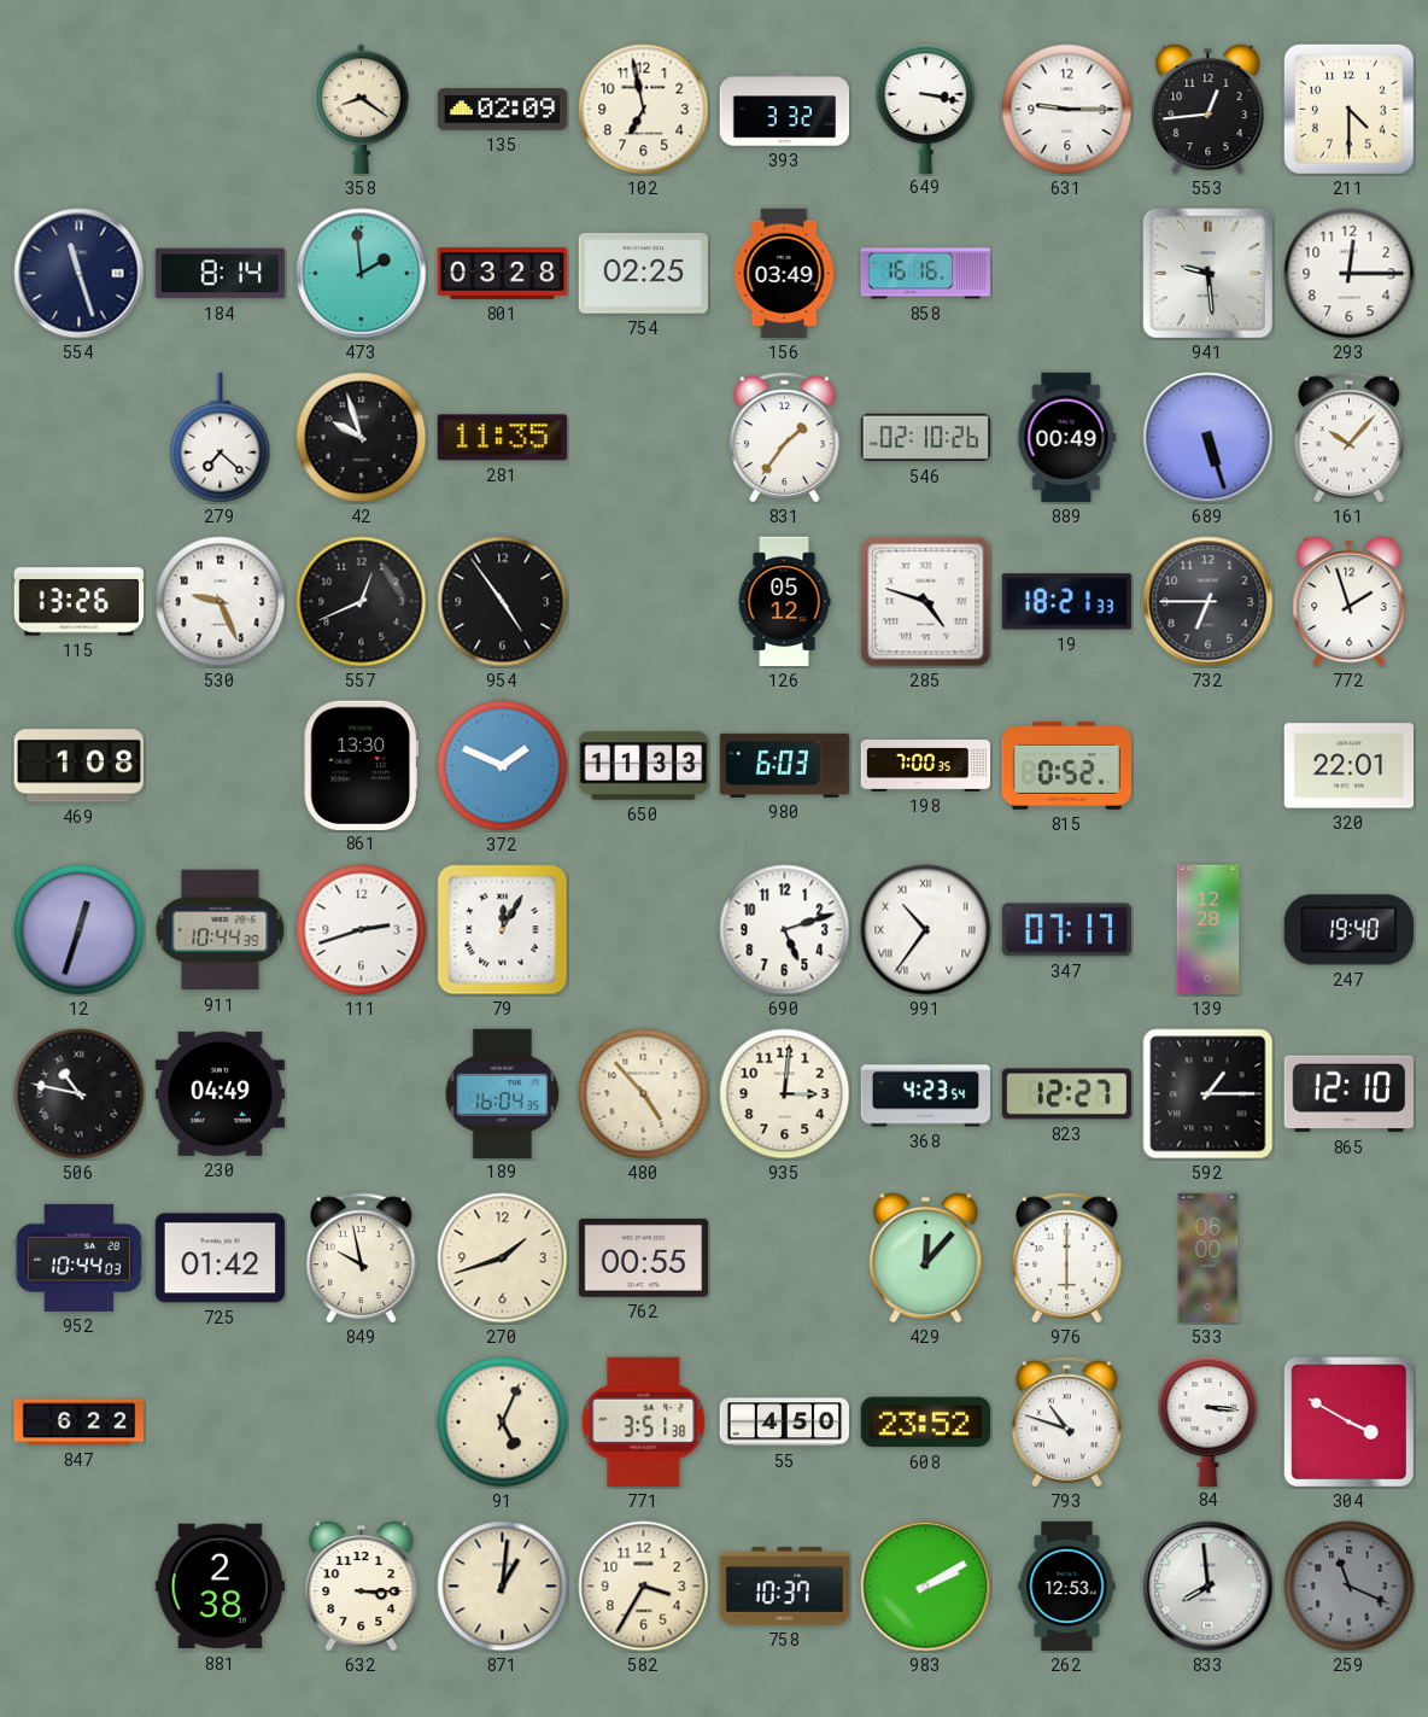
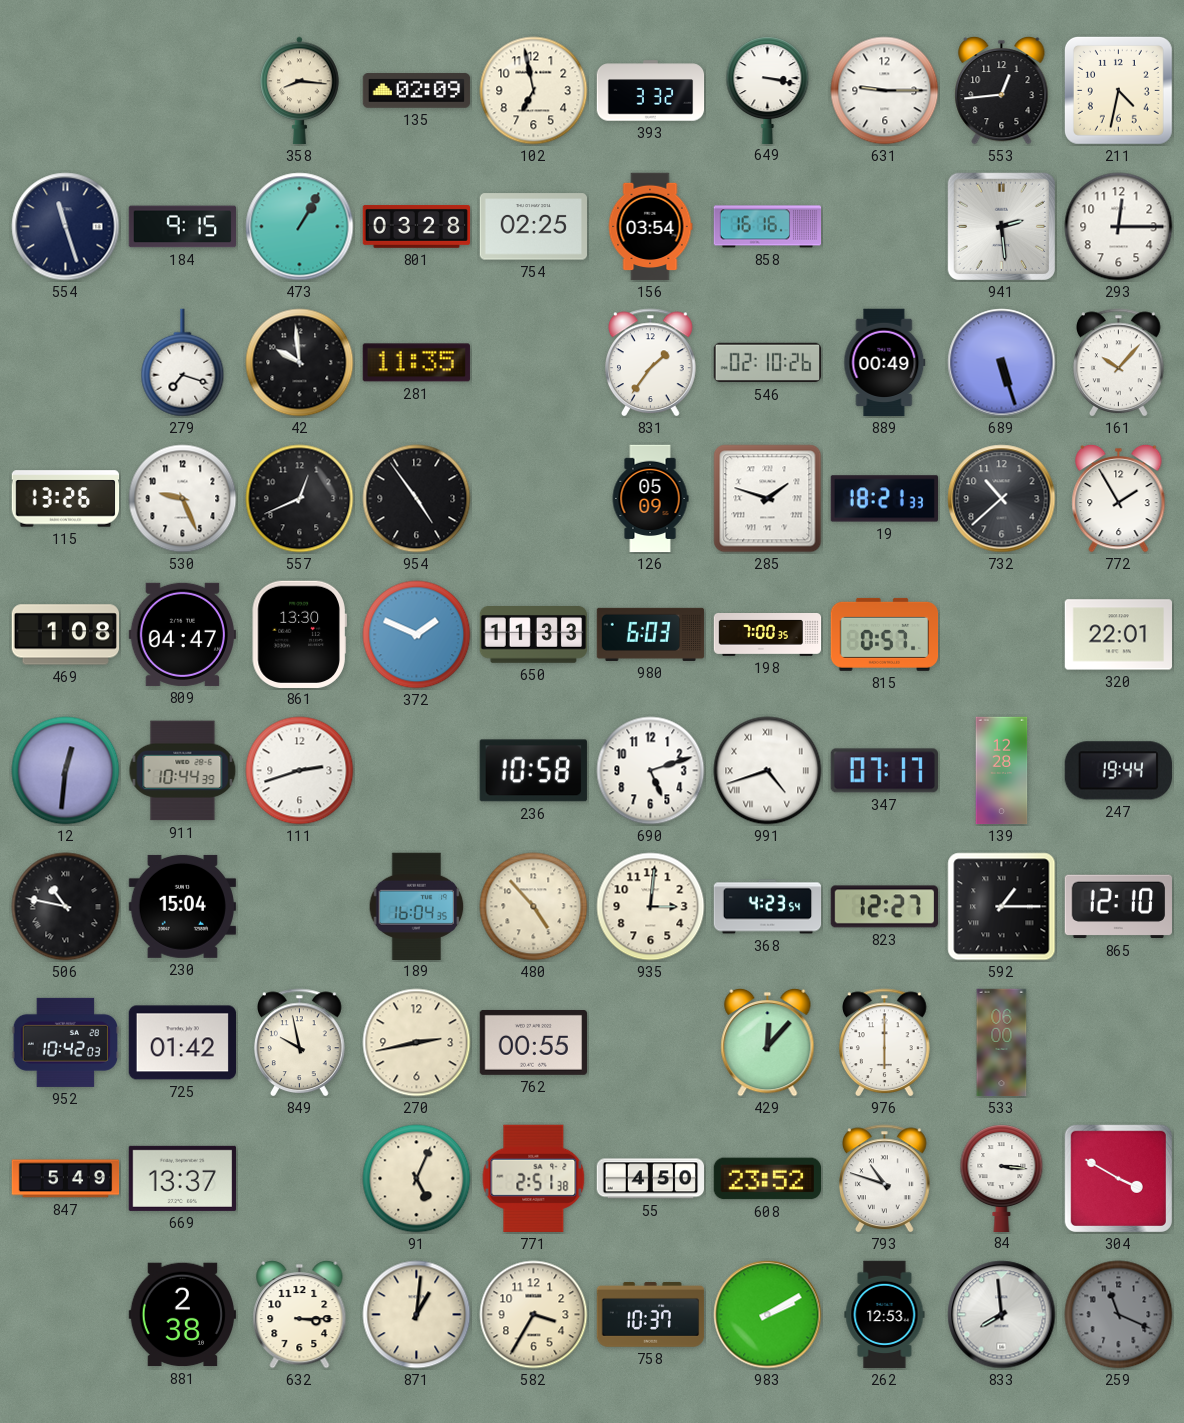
358: 8:21 -> 8:16 (300, 90)
211: 4:30 -> 4:32 (1118, 90)
184: 8:14 -> 9:15 (183, 227)
473: 1:59 -> 1:05 (300, 227)
156: 03:49 -> 03:54 (650, 227)
941: 9:29 -> 2:29 (1001, 226)
279: 7:22 -> 7:18 (183, 363)
42: 9:57 -> 9:59 (300, 363)
126: 05:12 -> 05:09 (650, 499)
285: 4:48 -> 1:48 (768, 499)
732: 6:45 -> 10:38 (1002, 499)
772: 1:57 -> 1:55 (1119, 498)
809: none -> 04:47 (182, 634)
815: 0:52 -> 0:57 (885, 634)
12: 12:33 -> 12:31 (66, 771)
79: 12:05 -> none (503, 930)
236: none -> 10:58 (533, 771)
991: 10:36 -> 4:42 (768, 771)
247: 19:40 -> 19:44 (1118, 771)
230: 04:49 -> 15:04 (182, 906)
952: 10:44 -> 10:42 (66, 1042)
270: 1:42 -> 2:43 (417, 1043)
847: 6:22 -> 5:49 (66, 1179)
669: none -> 13:37 (182, 1178)
771: 3:51 -> 2:51 (534, 1178)
